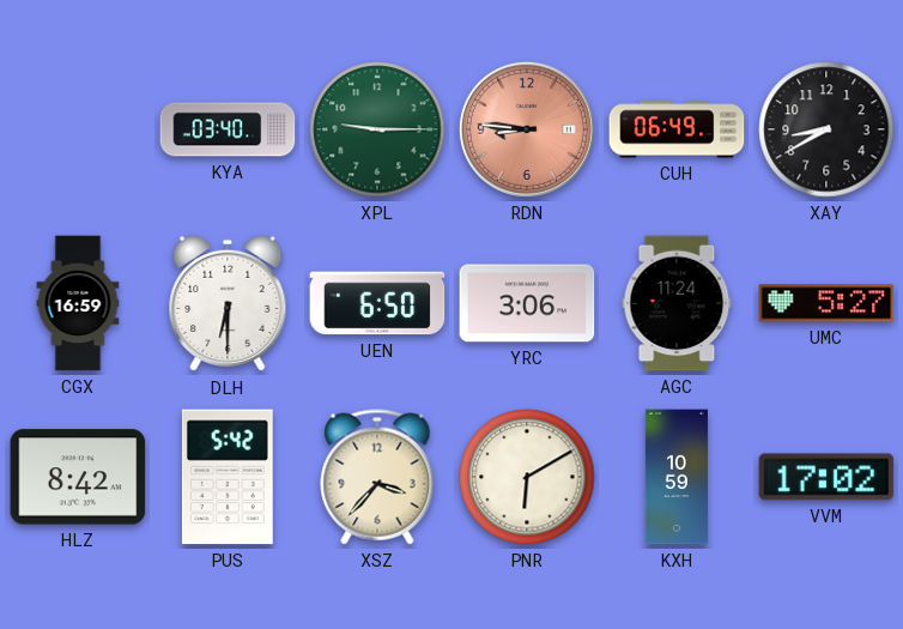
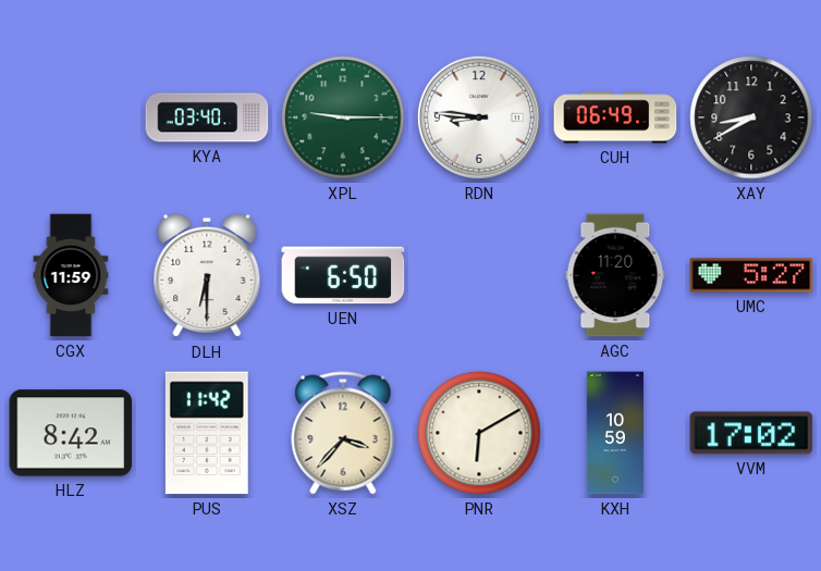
RDN dial: salmon -> white (479, 117)
CGX: 16:59 -> 11:59 (71, 275)
YRC: 3:06 -> none (527, 303)
AGC: 11:24 -> 11:20 (615, 275)
PUS: 5:42 -> 11:42 (207, 433)
